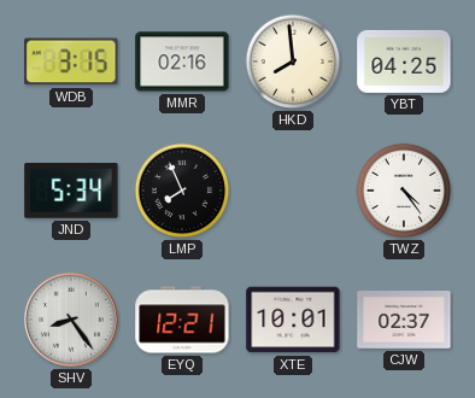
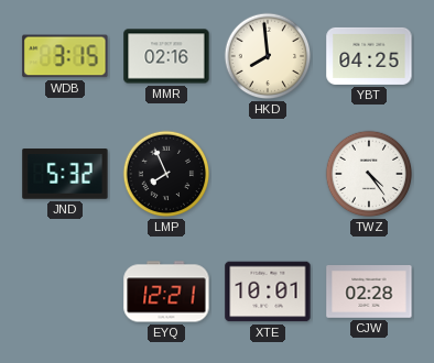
JND: 5:34 -> 5:32 (65, 174)
SHV: 8:24 -> none (71, 320)
CJW: 02:37 -> 02:28 (369, 291)
